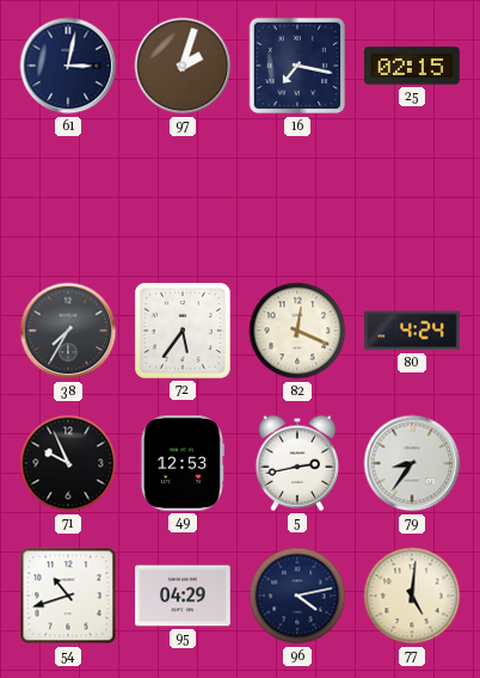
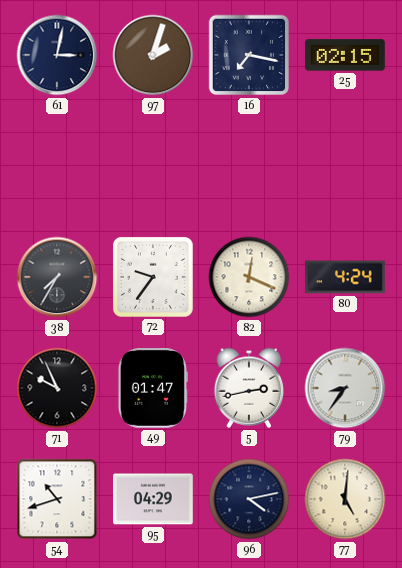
72: 5:36 -> 9:36 (153, 277)
49: 12:53 -> 01:47 (153, 389)
